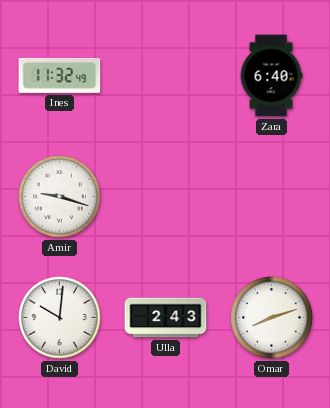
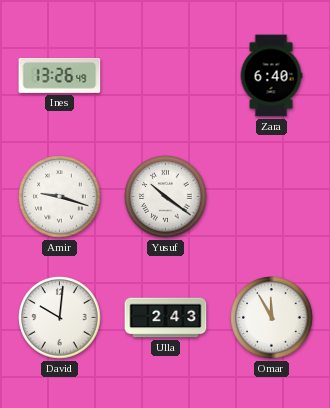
Ines: 11:32 -> 13:26 (60, 75)
Yusuf: none -> 10:21 (166, 197)
Omar: 8:12 -> 11:55 (272, 318)
